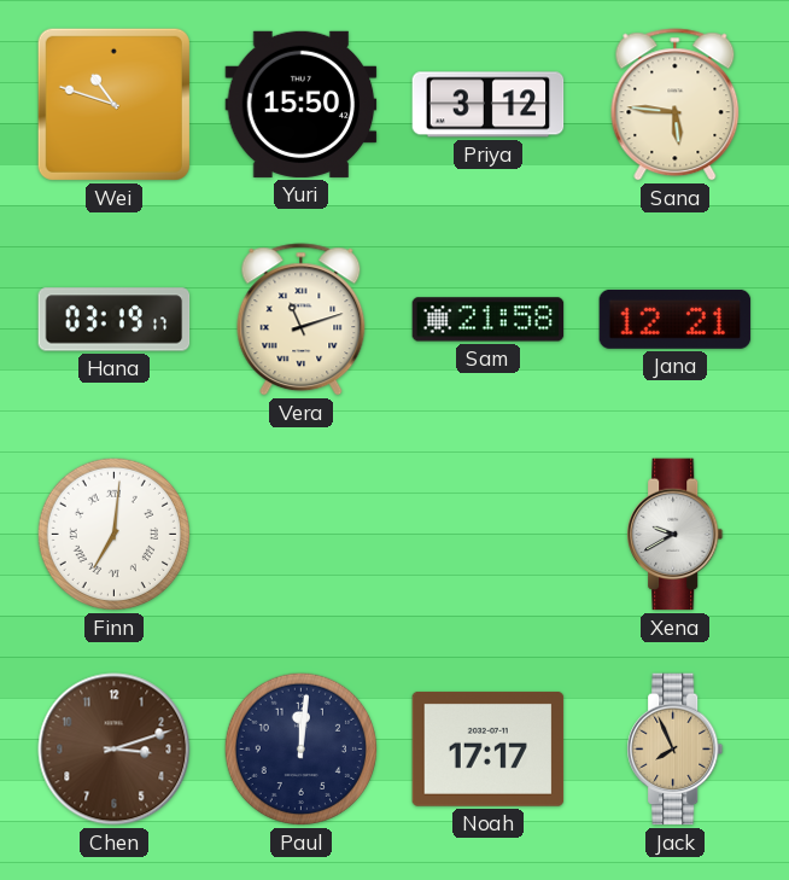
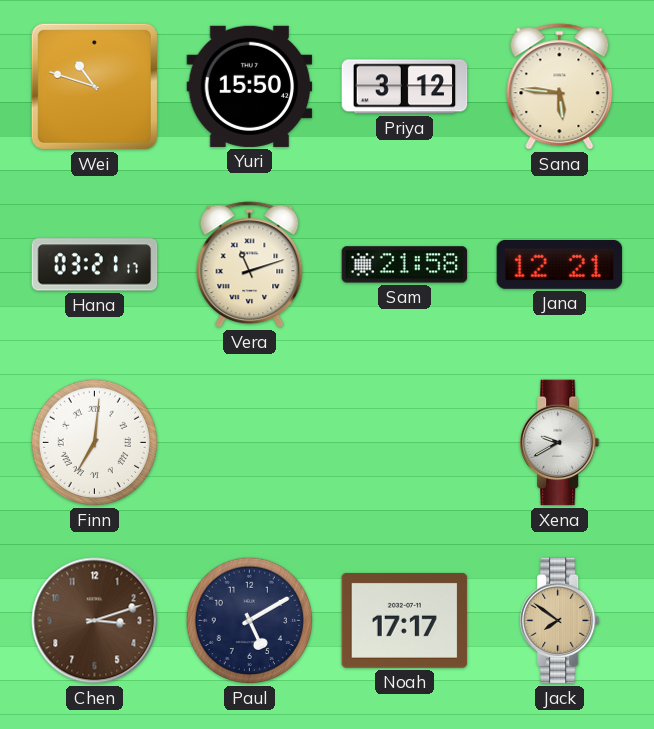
Hana: 03:19 -> 03:21 (95, 265)
Paul: 12:01 -> 5:10 (249, 620)
Jack: 7:56 -> 7:51 (560, 621)
